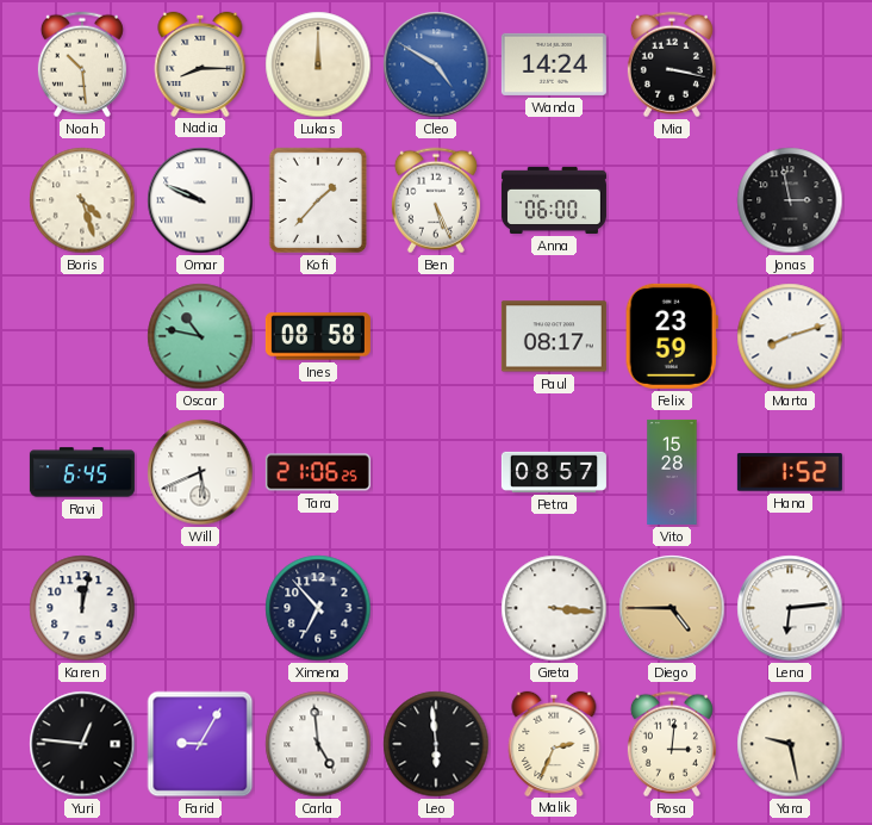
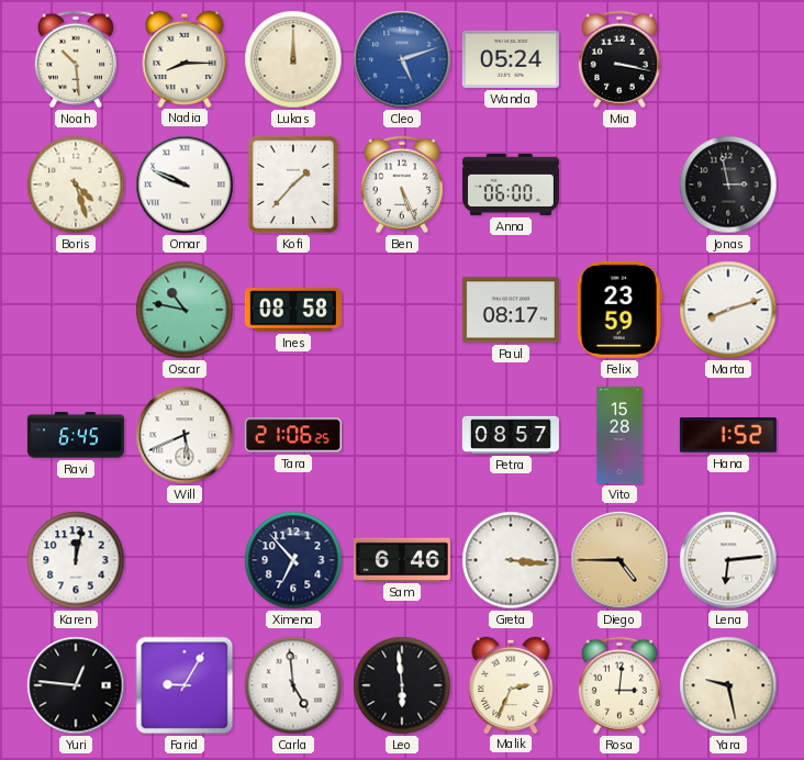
Cleo: 4:50 -> 5:12 (402, 59)
Wanda: 14:24 -> 05:24 (511, 59)
Sam: none -> 6:46 (402, 559)
